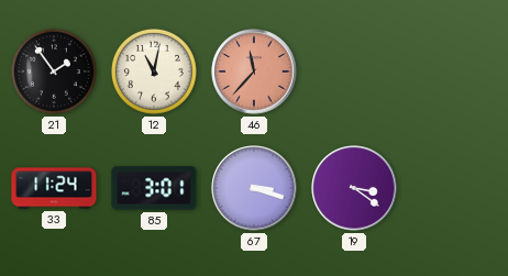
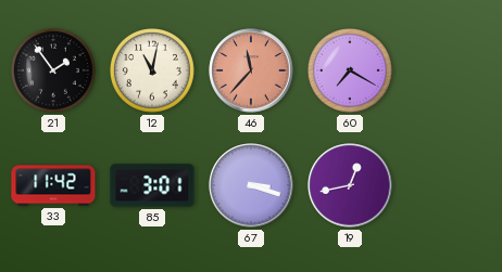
60: none -> 7:20 (350, 70)
33: 11:24 -> 11:42 (53, 185)
19: 3:21 -> 12:43 (350, 185)
